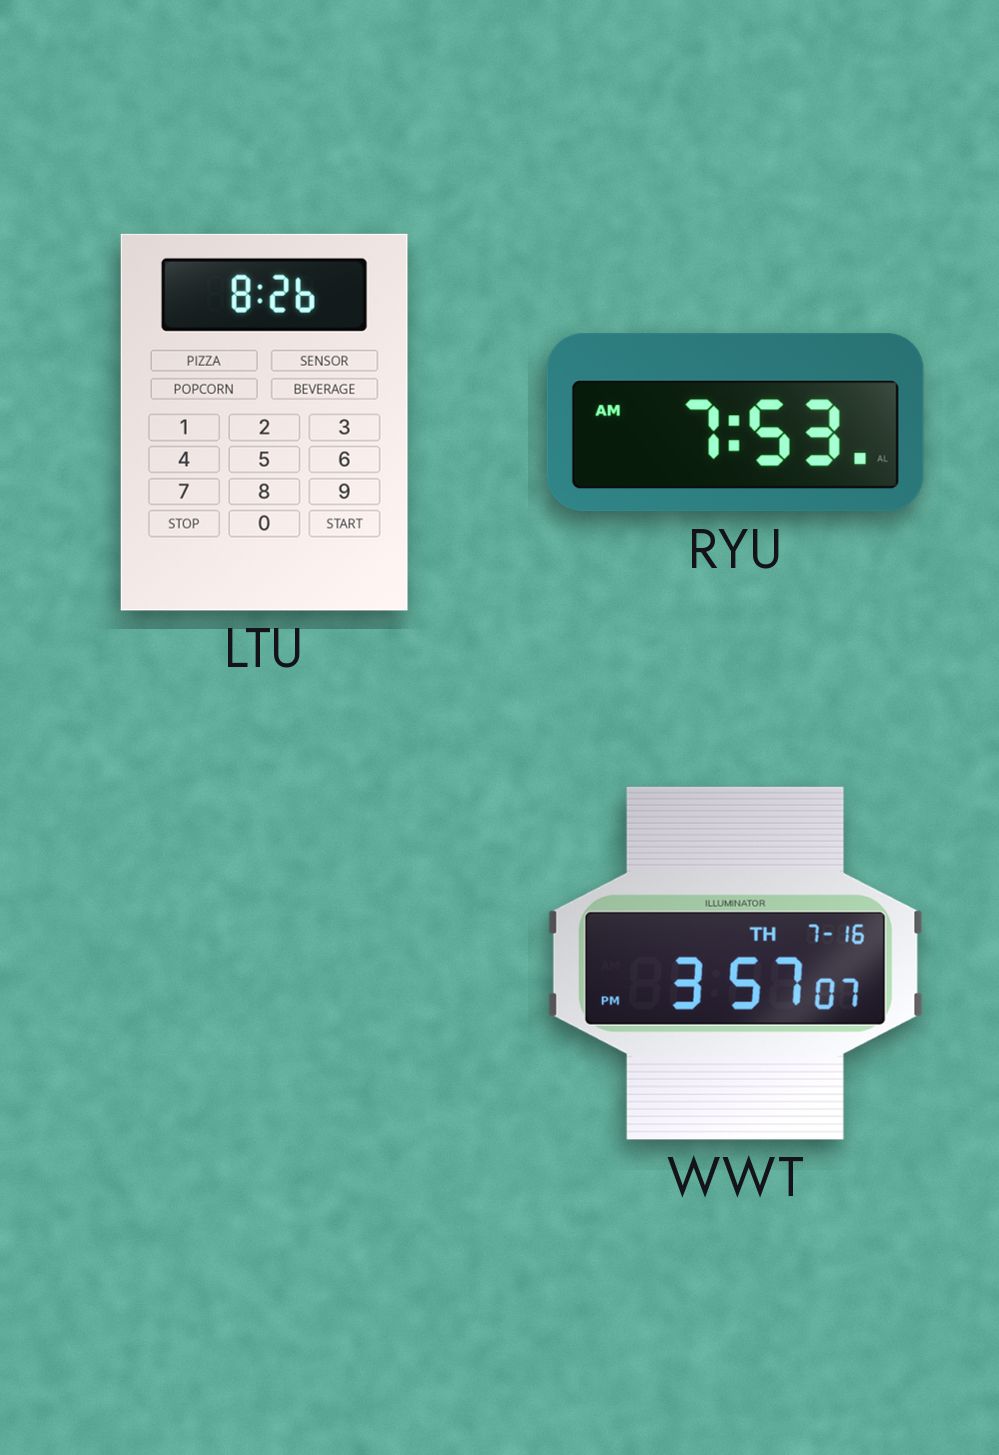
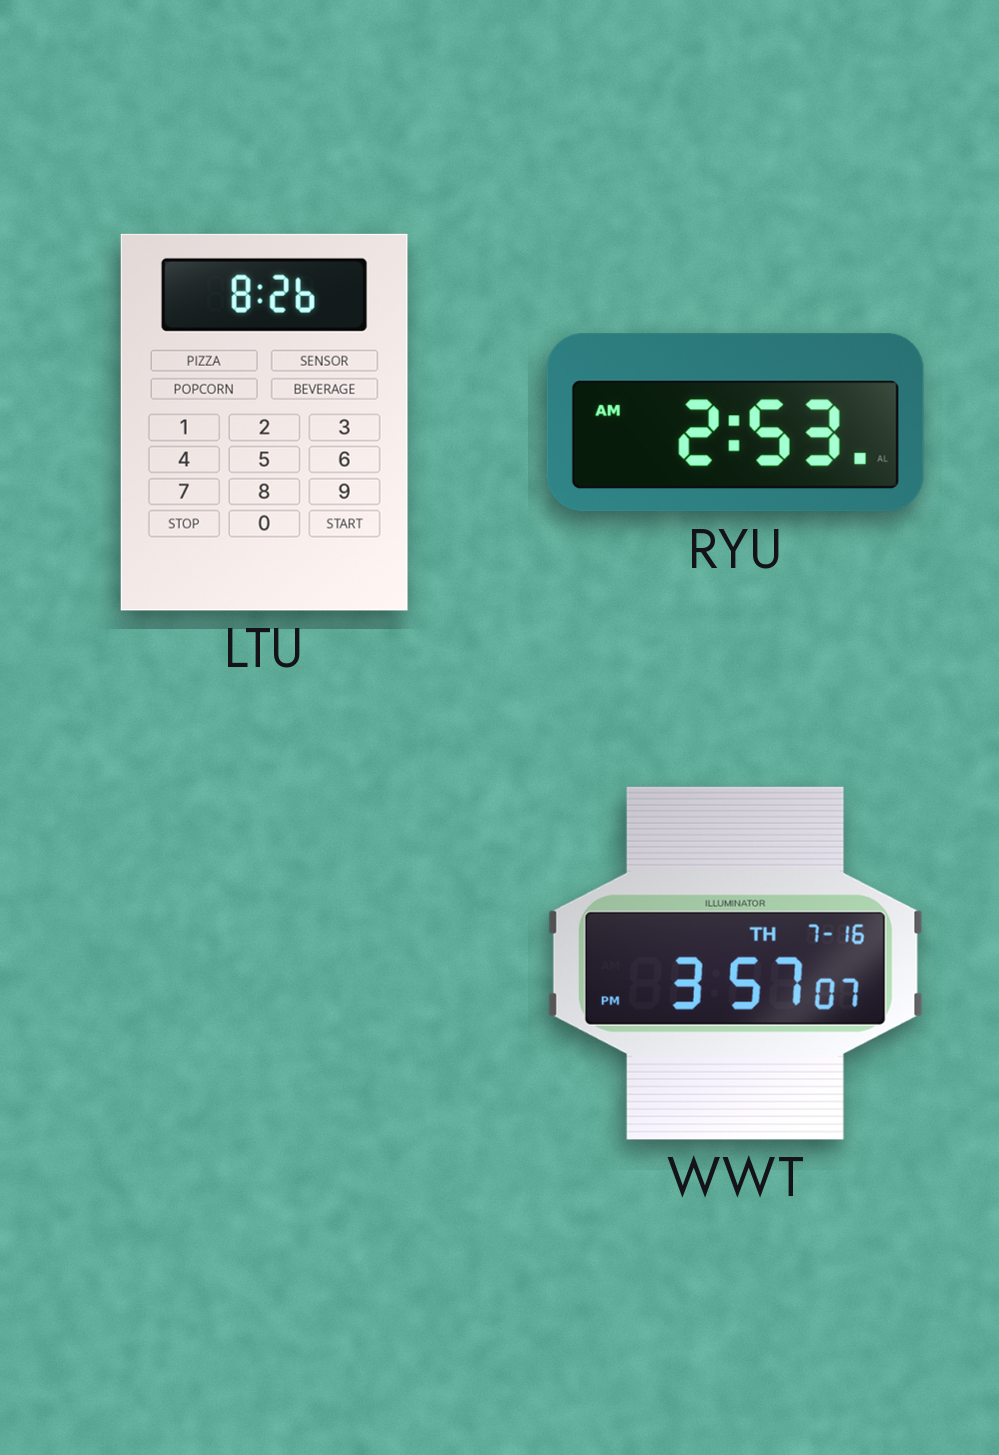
RYU: 7:53 -> 2:53 (735, 423)
